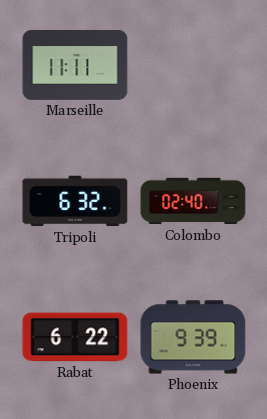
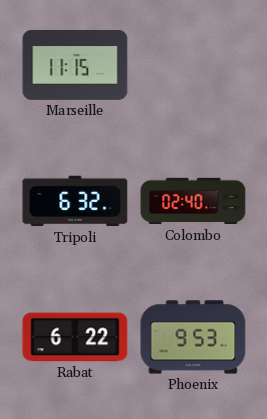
Marseille: 11:11 -> 11:15 (75, 65)
Phoenix: 9:39 -> 9:53 (193, 337)
